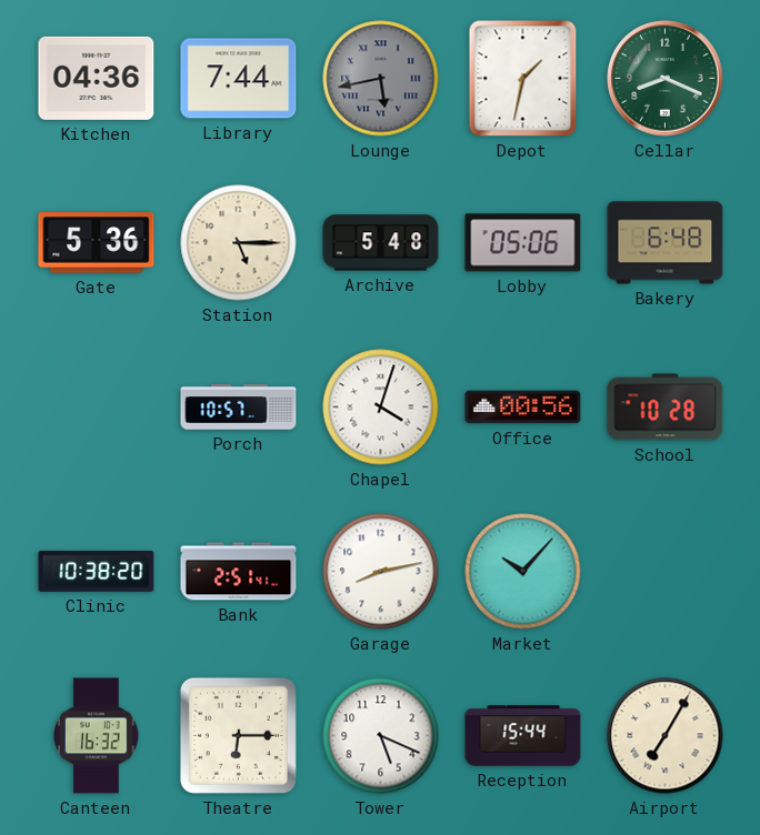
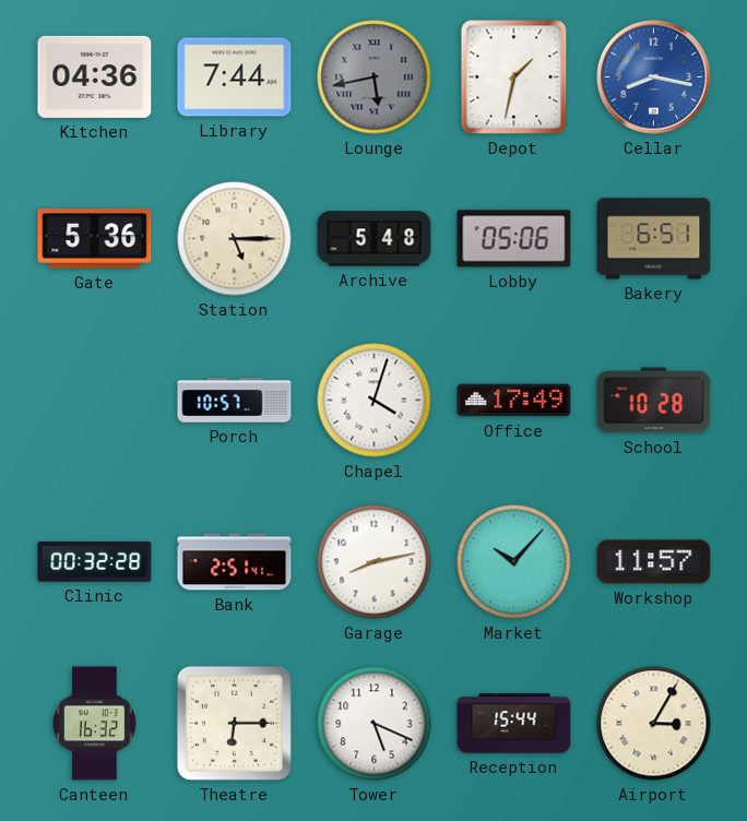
Cellar: 8:19 -> 8:17 (654, 78)
Cellar dial: green -> blue (654, 78)
Bakery: 6:48 -> 6:51 (654, 239)
Office: 00:56 -> 17:49 (514, 401)
Clinic: 10:38 -> 00:32 (95, 562)
Workshop: none -> 11:57 (654, 562)
Airport: 7:05 -> 3:05 (654, 724)
